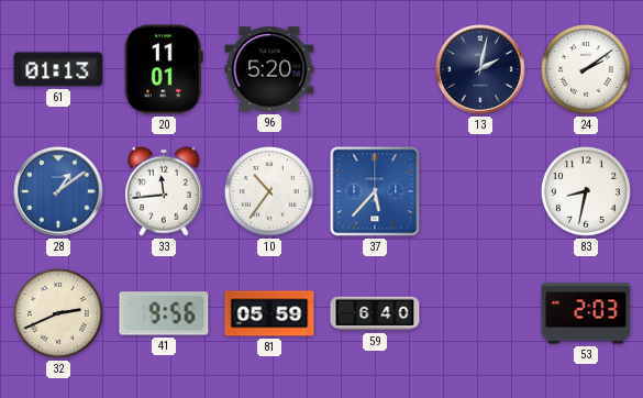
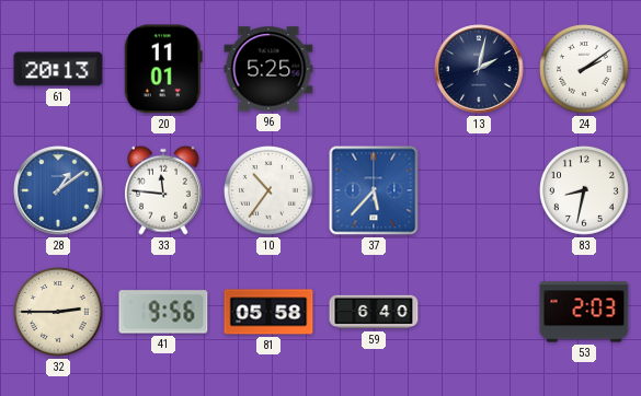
61: 01:13 -> 20:13 (58, 69)
96: 5:20 -> 5:25 (268, 69)
33: 11:44 -> 11:46 (163, 190)
32: 2:41 -> 2:45 (59, 313)
81: 05:59 -> 05:58 (268, 312)
